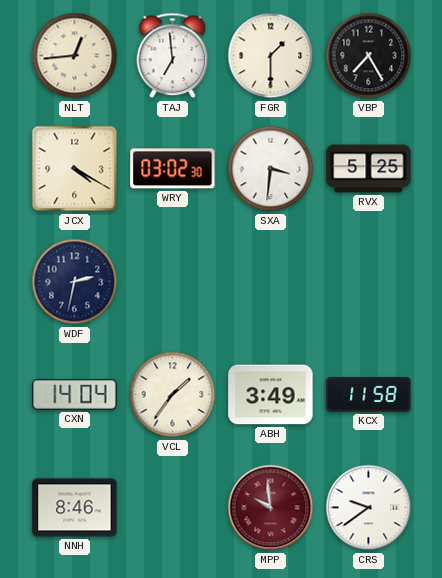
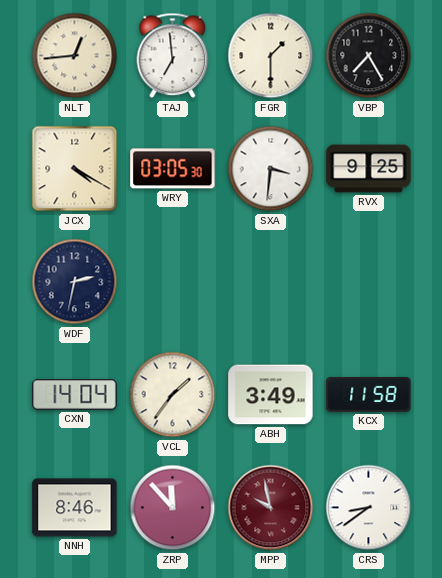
WRY: 03:02 -> 03:05 (173, 169)
RVX: 5:25 -> 9:25 (369, 169)
ZRP: none -> 11:53 (173, 508)
MPP: 9:59 -> 9:58 (271, 508)
CRS: 9:39 -> 8:39 (369, 508)
